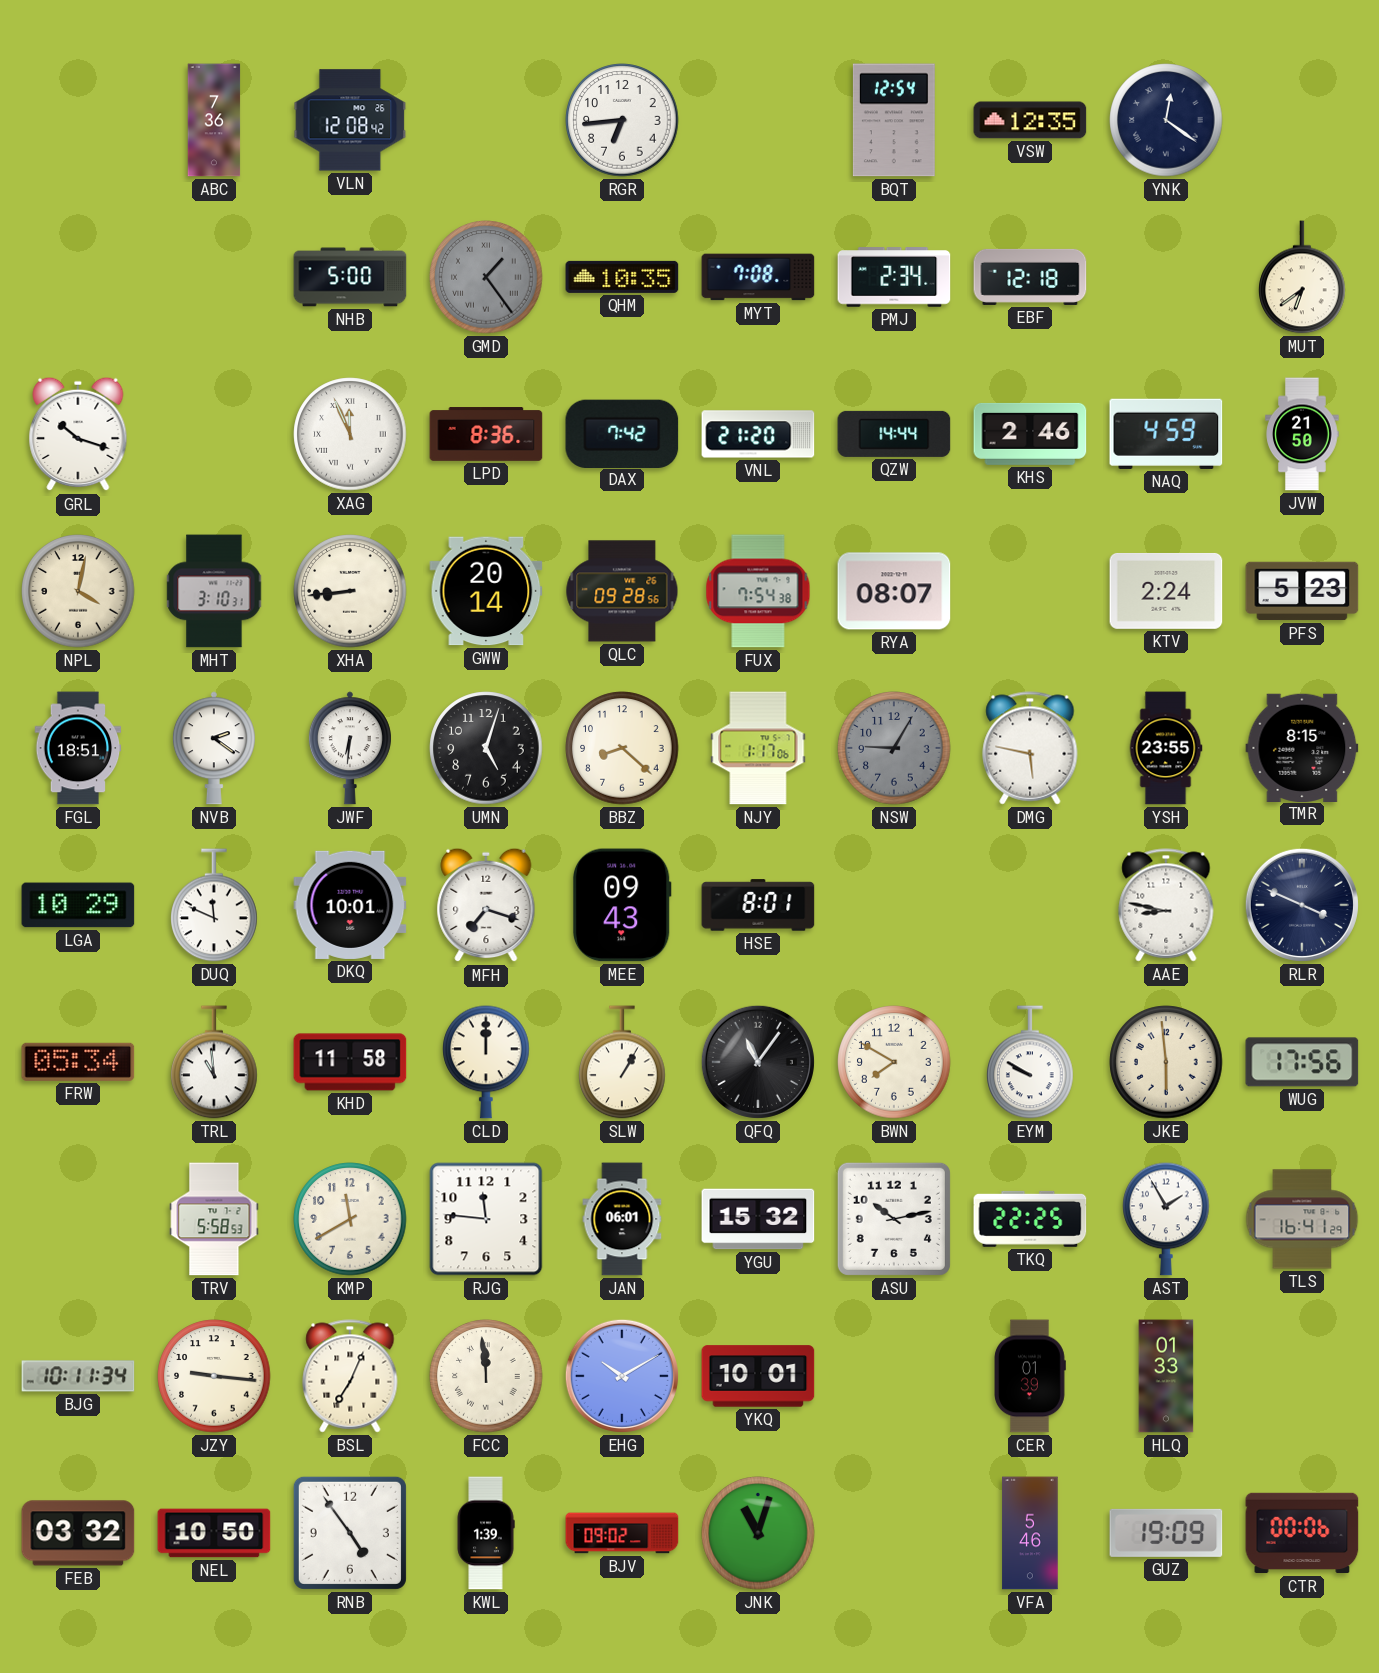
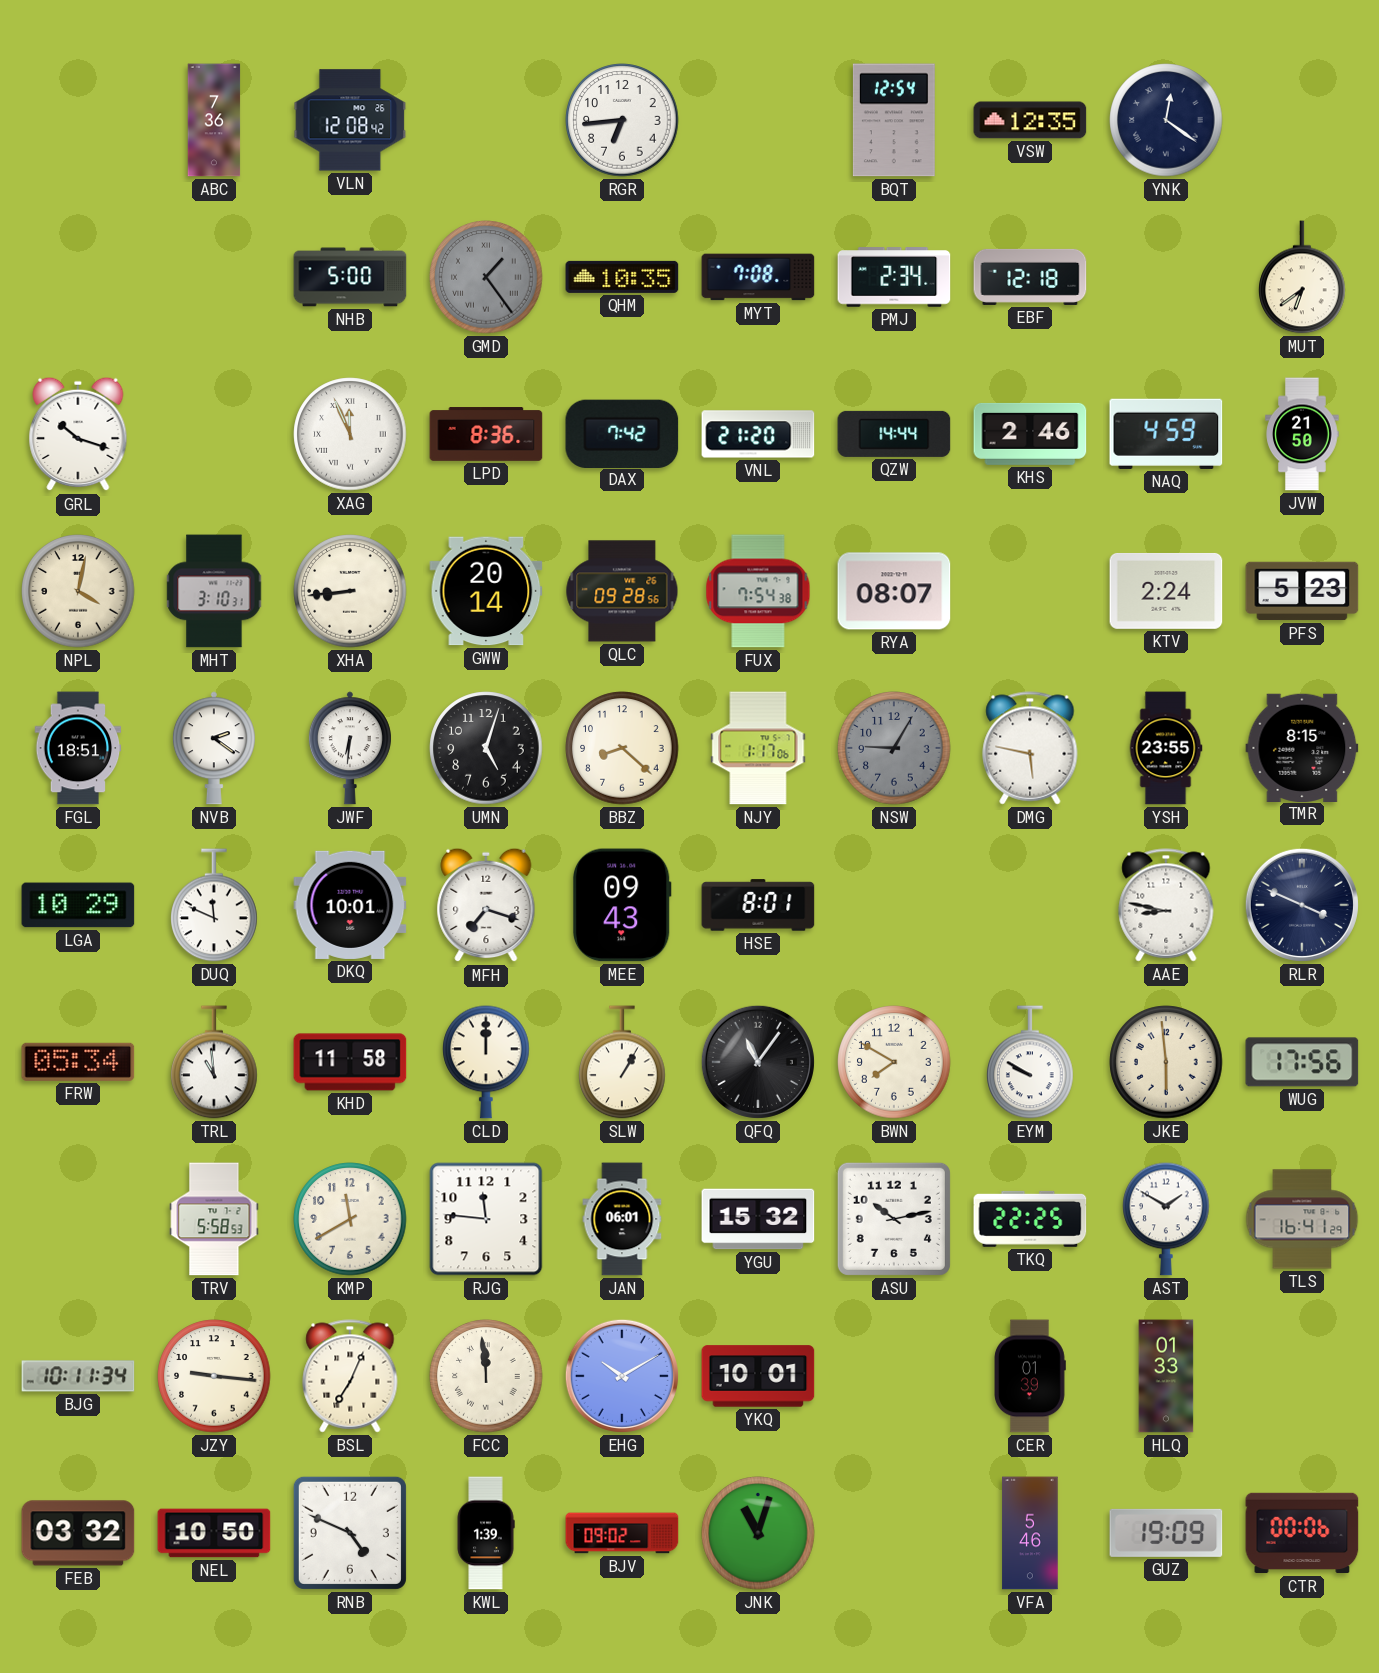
AST: 1:55 -> 1:50 (1166, 1219)
RNB: 4:54 -> 4:49 (350, 1533)
